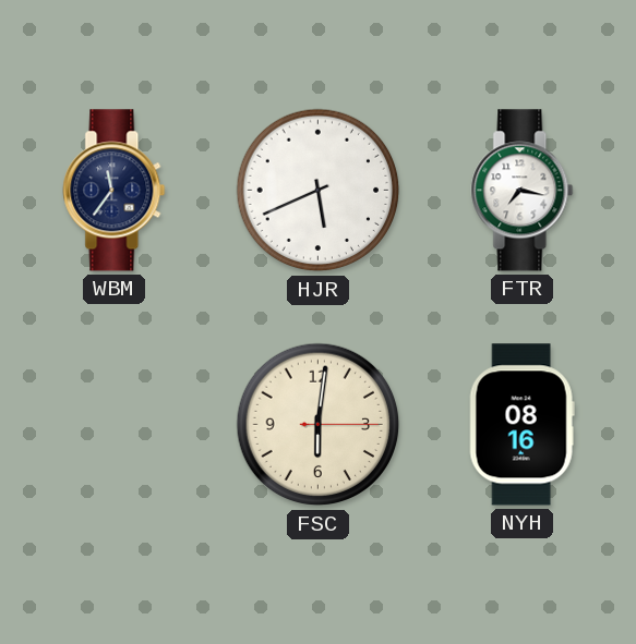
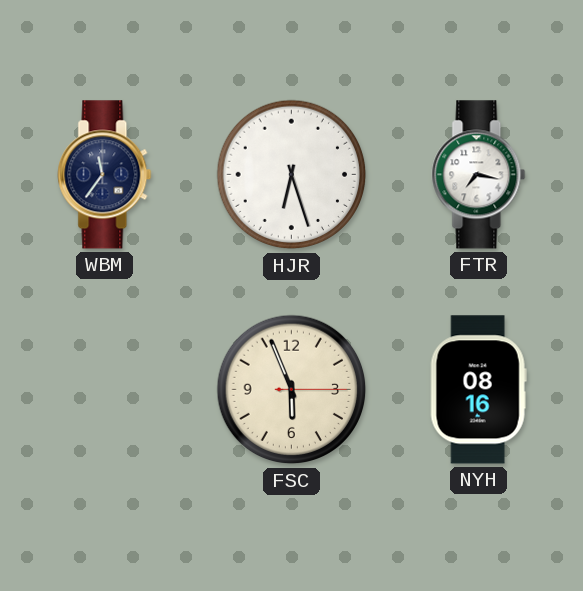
HJR: 5:41 -> 6:27 (292, 175)
FSC: 6:01 -> 5:56 (292, 390)
